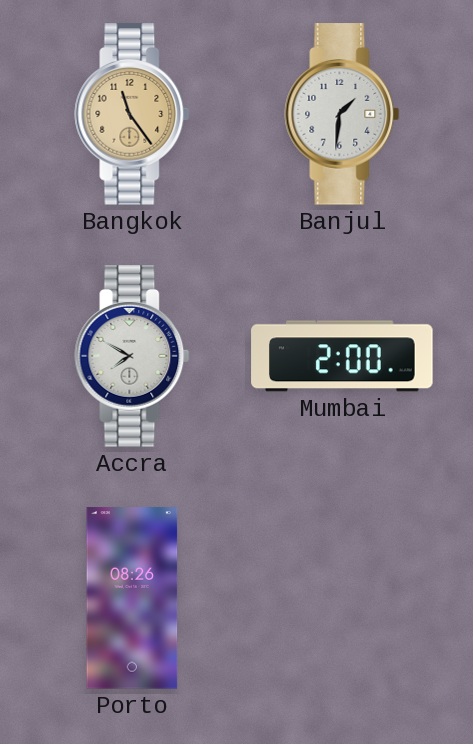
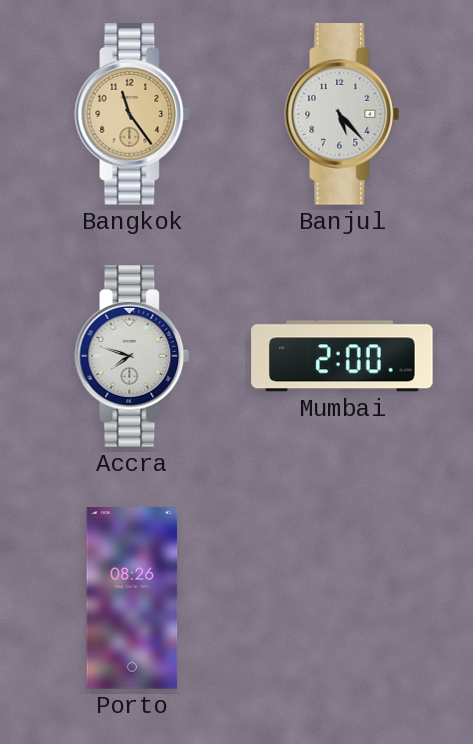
Banjul: 1:31 -> 5:23 (342, 114)
Accra: 7:50 -> 7:48 (132, 356)
